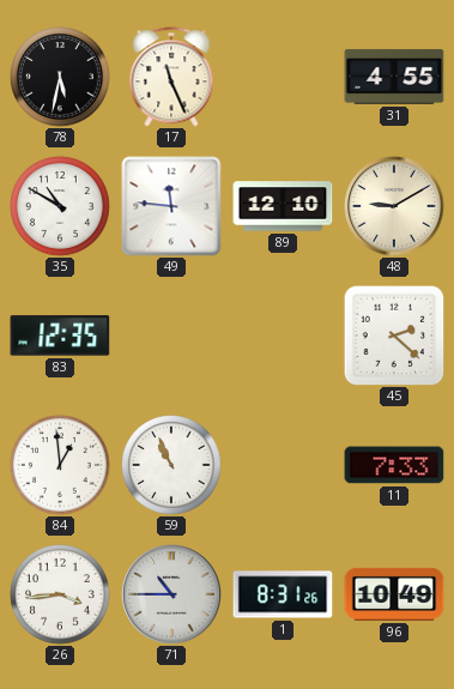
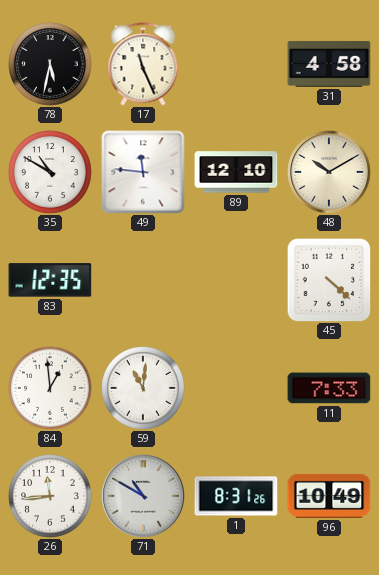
31: 4:55 -> 4:58 (329, 64)
48: 9:10 -> 10:10 (329, 172)
45: 2:22 -> 4:22 (329, 280)
59: 10:56 -> 11:01 (143, 388)
26: 3:44 -> 11:44 (50, 496)
71: 10:45 -> 10:50 (143, 496)
